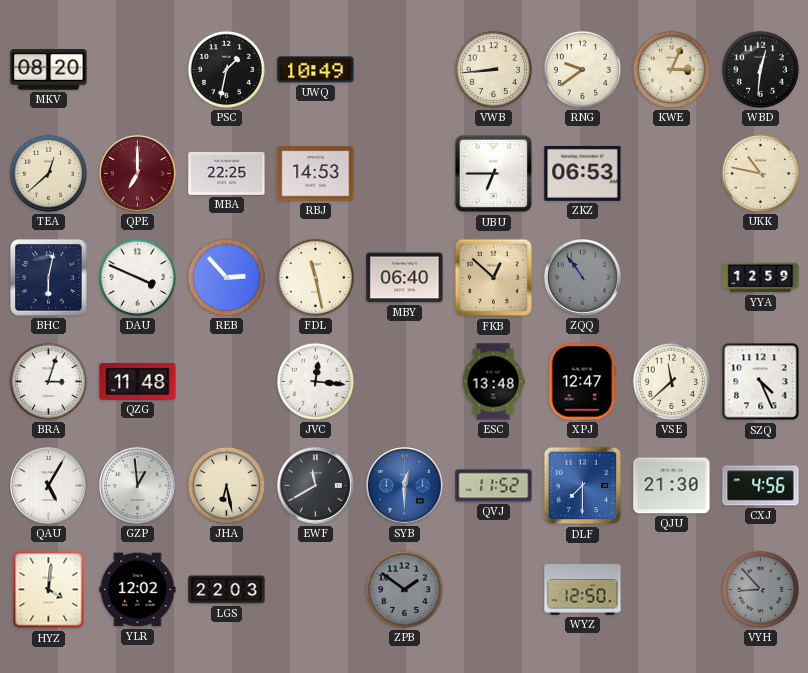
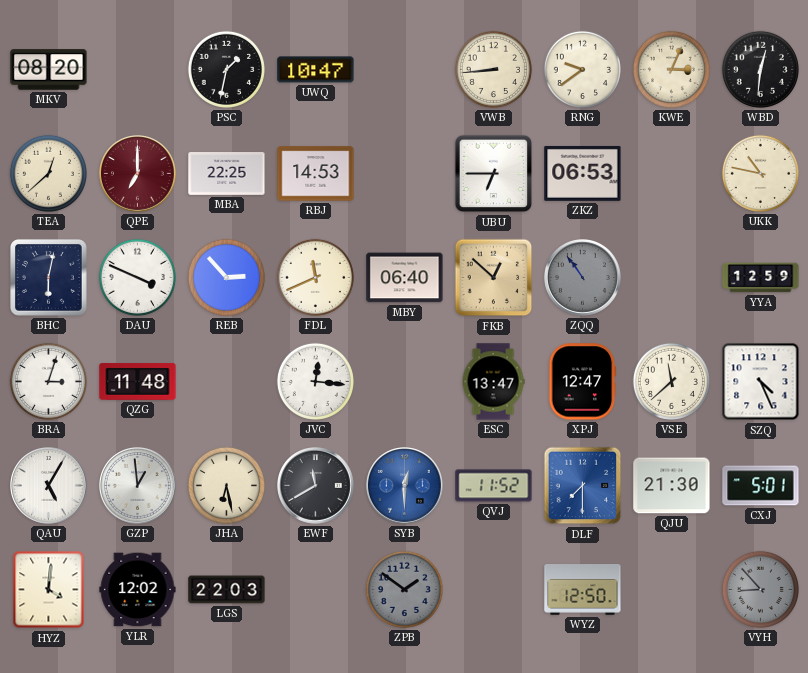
UWQ: 10:49 -> 10:47 (316, 70)
FDL: 11:28 -> 11:41 (315, 277)
ESC: 13:48 -> 13:47 (493, 382)
CXJ: 4:56 -> 5:01 (761, 486)
